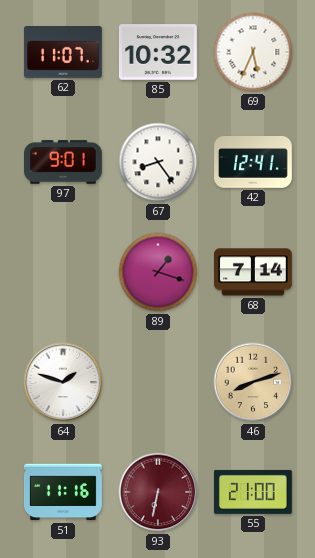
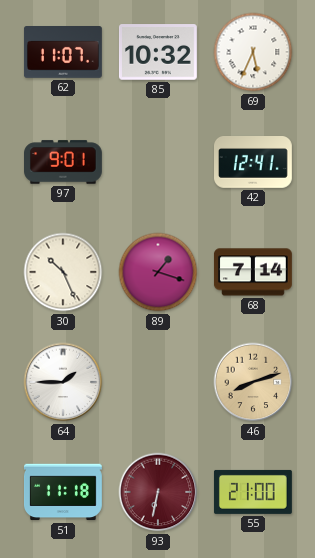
67: 8:24 -> none (158, 162)
30: none -> 10:26 (63, 272)
64: 1:48 -> 1:45 (63, 382)
51: 11:16 -> 11:18 (64, 492)
